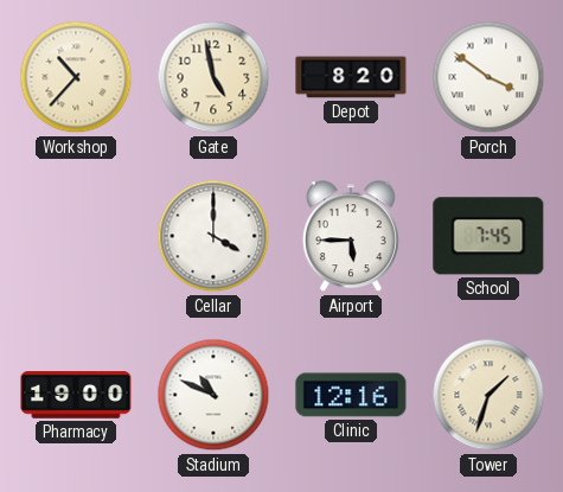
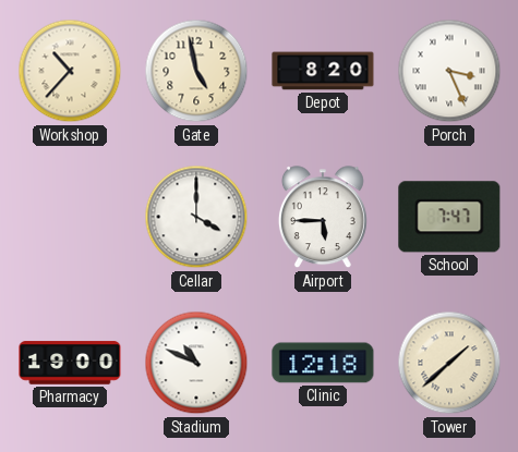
Porch: 3:51 -> 3:26 (449, 71)
School: 7:45 -> 7:47 (449, 217)
Clinic: 12:16 -> 12:18 (323, 363)
Tower: 1:33 -> 1:38 (449, 363)
